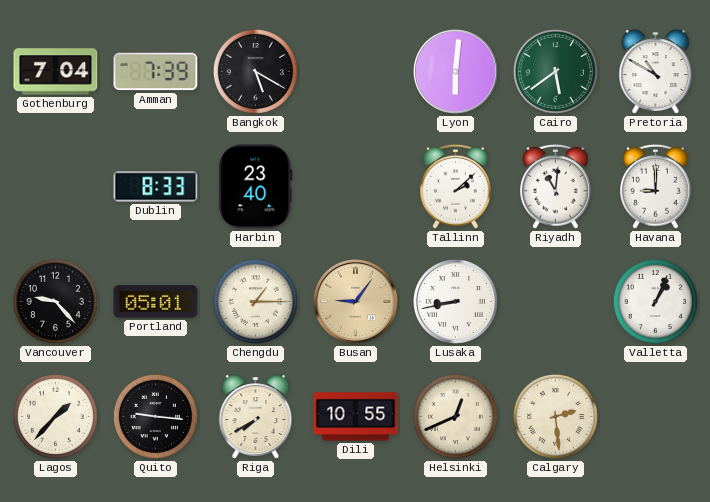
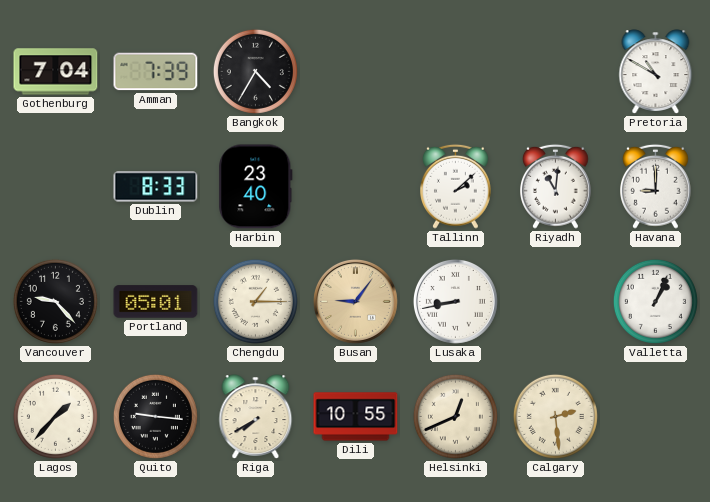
Bangkok: 5:20 -> 4:35 (255, 71)
Lyon: 6:01 -> none (455, 71)
Cairo: 5:39 -> none (555, 71)
